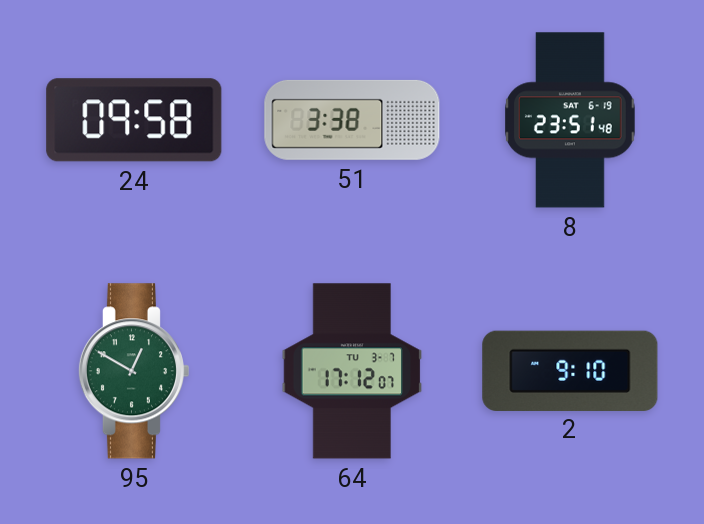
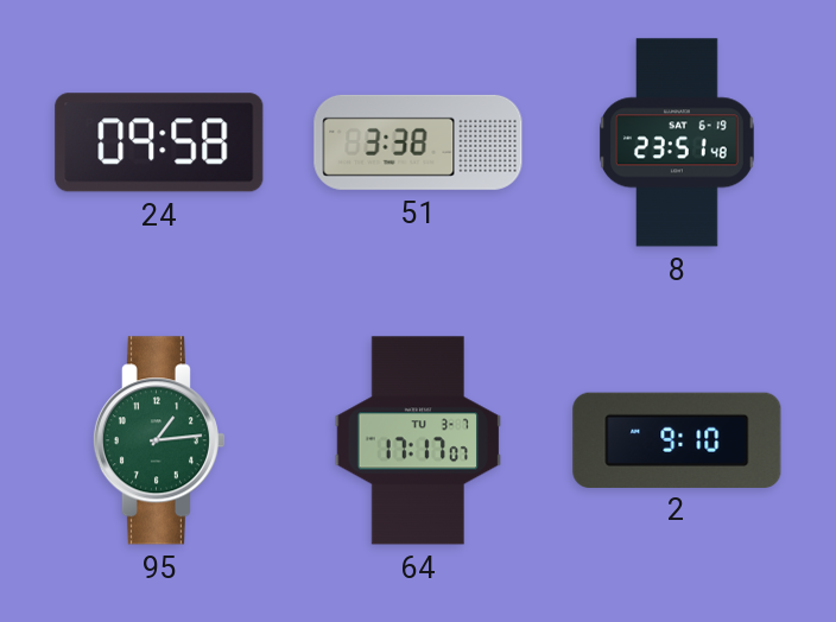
95: 12:50 -> 1:14 (158, 440)
64: 17:12 -> 17:17 (418, 440)
